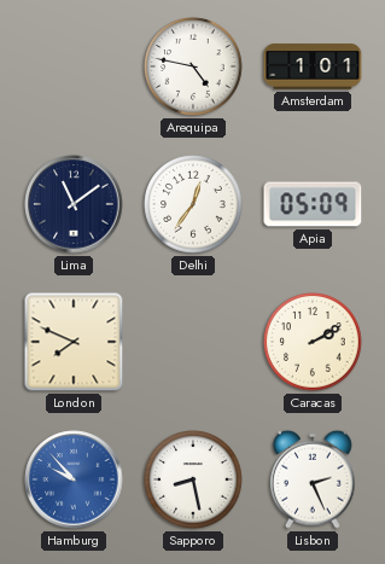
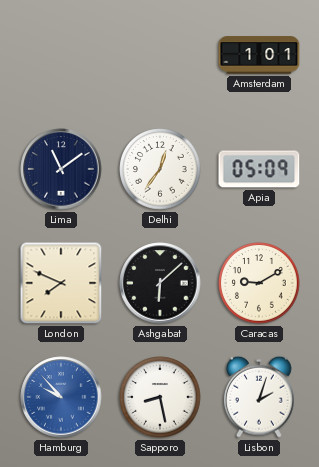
Arequipa: 4:47 -> none (193, 66)
Ashgabat: none -> 6:08 (160, 283)
Caracas: 2:10 -> 9:10 (259, 283)
Lisbon: 2:26 -> 2:03 (259, 397)
